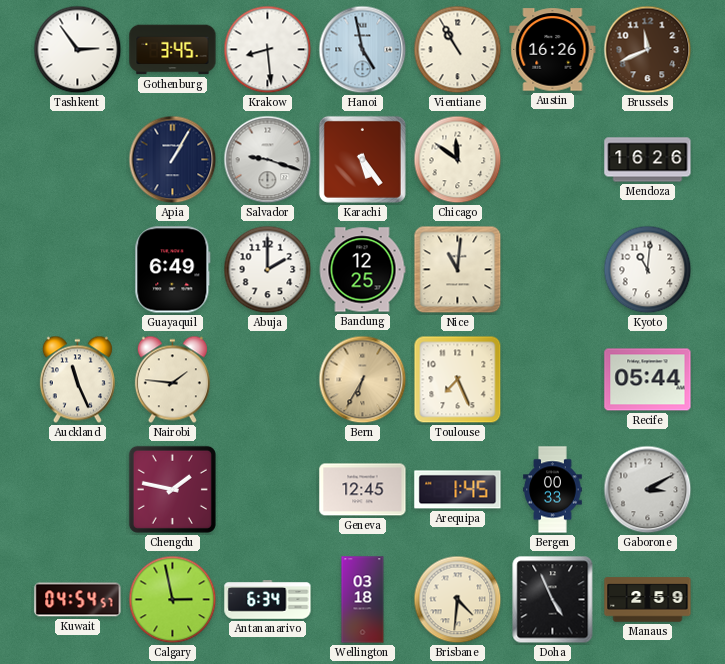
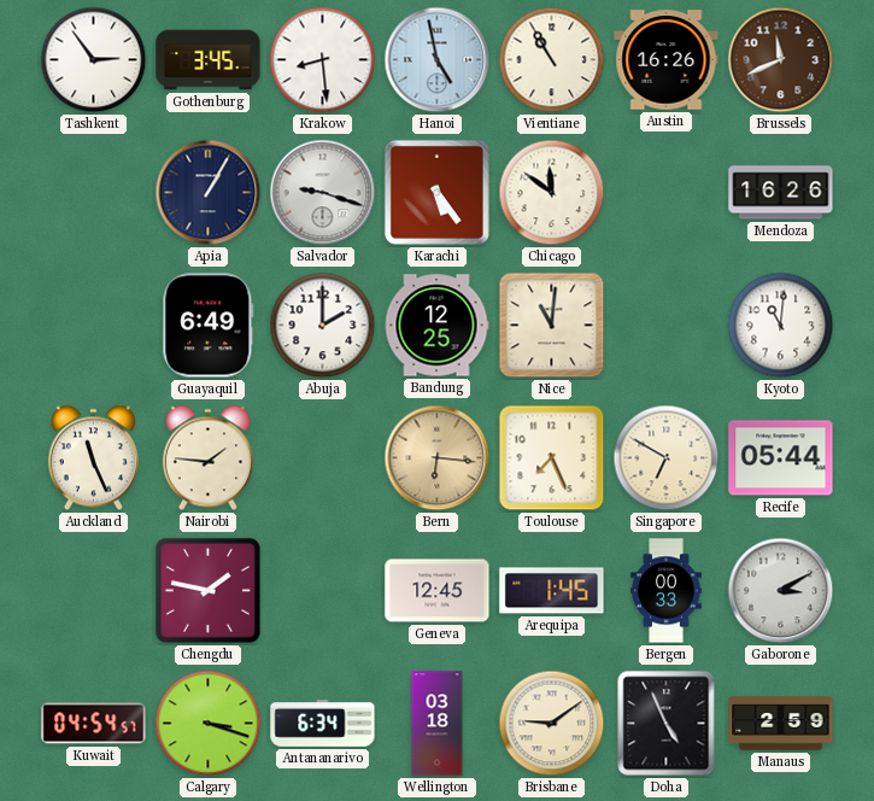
Bern: 6:35 -> 6:16 (438, 458)
Singapore: none -> 6:50 (667, 458)
Calgary: 2:58 -> 3:18 (209, 724)
Brisbane: 4:31 -> 9:09 (552, 724)
